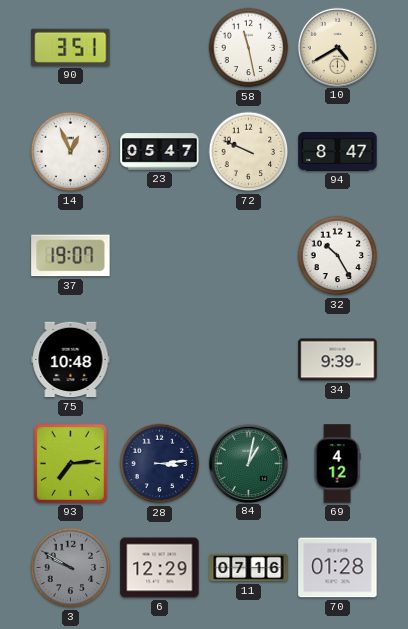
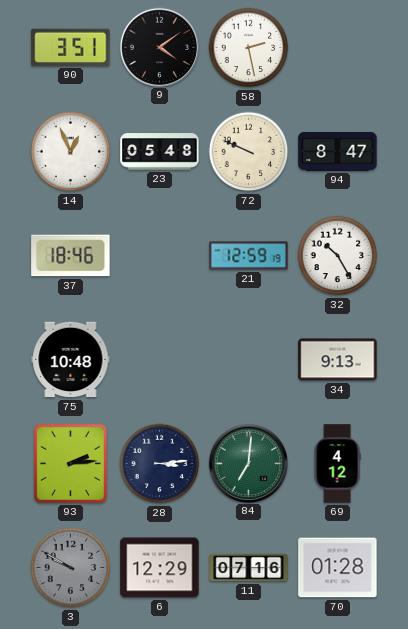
9: none -> 4:09 (159, 47)
58: 11:28 -> 2:28 (249, 48)
10: 4:40 -> none (337, 47)
23: 05:47 -> 05:48 (160, 152)
37: 19:07 -> 18:46 (71, 256)
21: none -> 12:59 (249, 256)
34: 9:39 -> 9:13 (338, 360)
93: 7:14 -> 2:14 (70, 463)
84: 1:02 -> 7:01 (248, 463)
